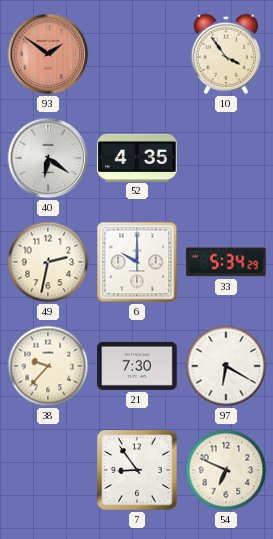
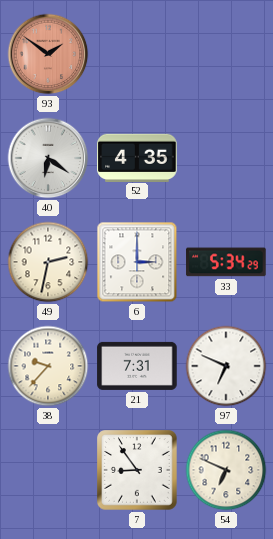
10: 3:54 -> none (225, 54)
6: 10:00 -> 3:00 (137, 262)
21: 7:30 -> 7:31 (137, 366)
97: 6:20 -> 6:49 (226, 366)
